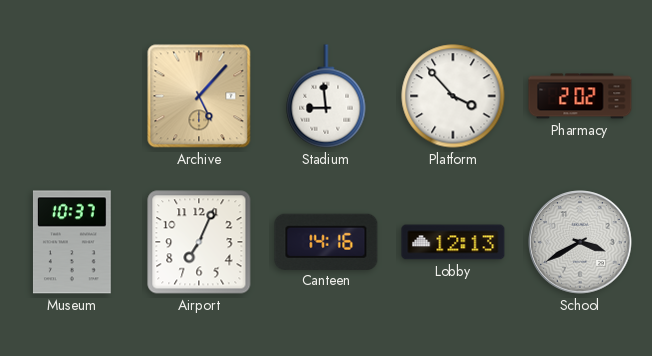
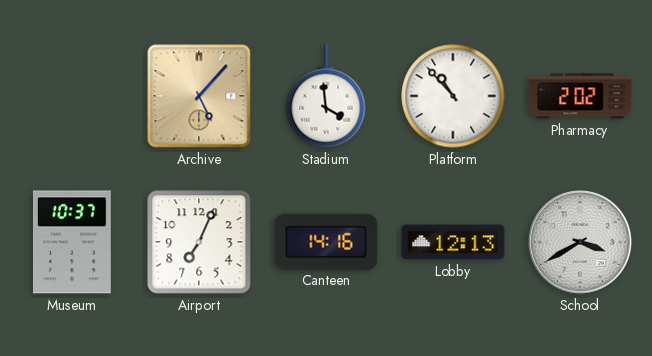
Stadium: 8:59 -> 3:59 (326, 96)
Platform: 3:53 -> 10:53 (453, 96)
